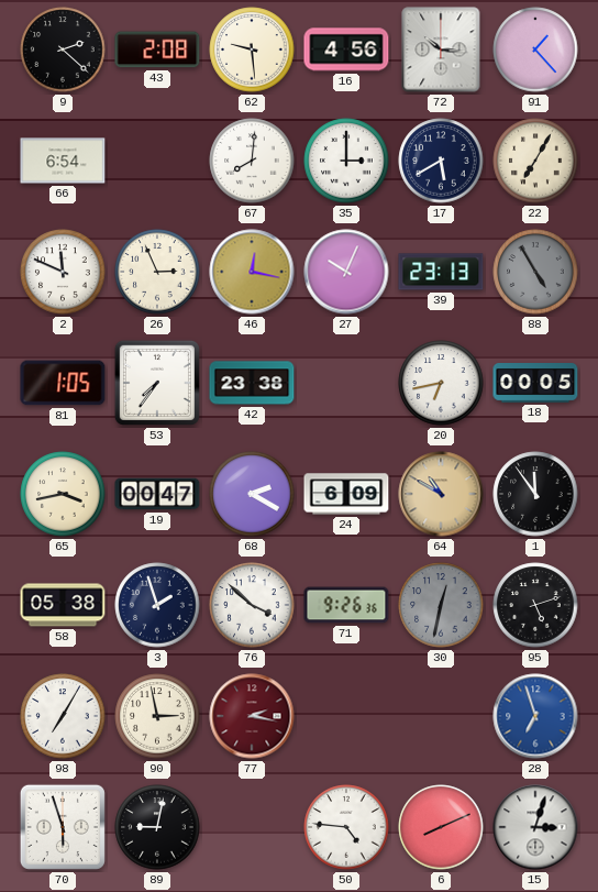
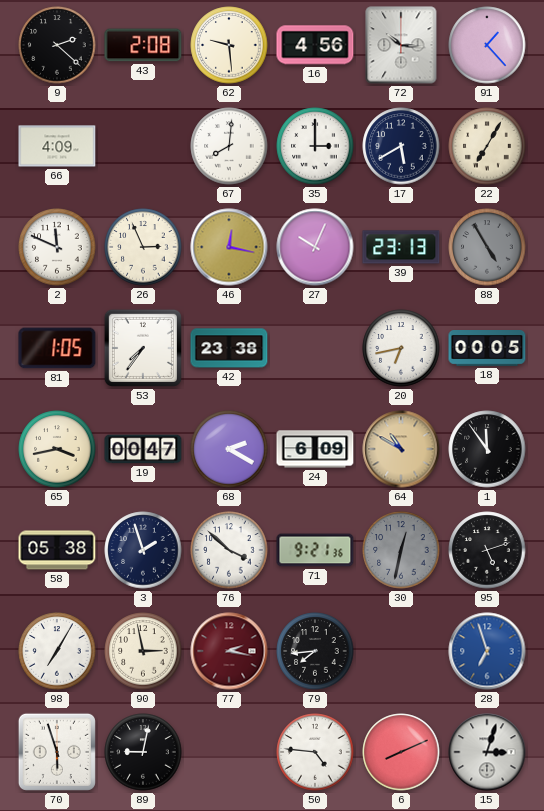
66: 6:54 -> 4:09 (57, 146)
71: 9:26 -> 9:21 (315, 550)
79: none -> 7:44 (315, 651)
